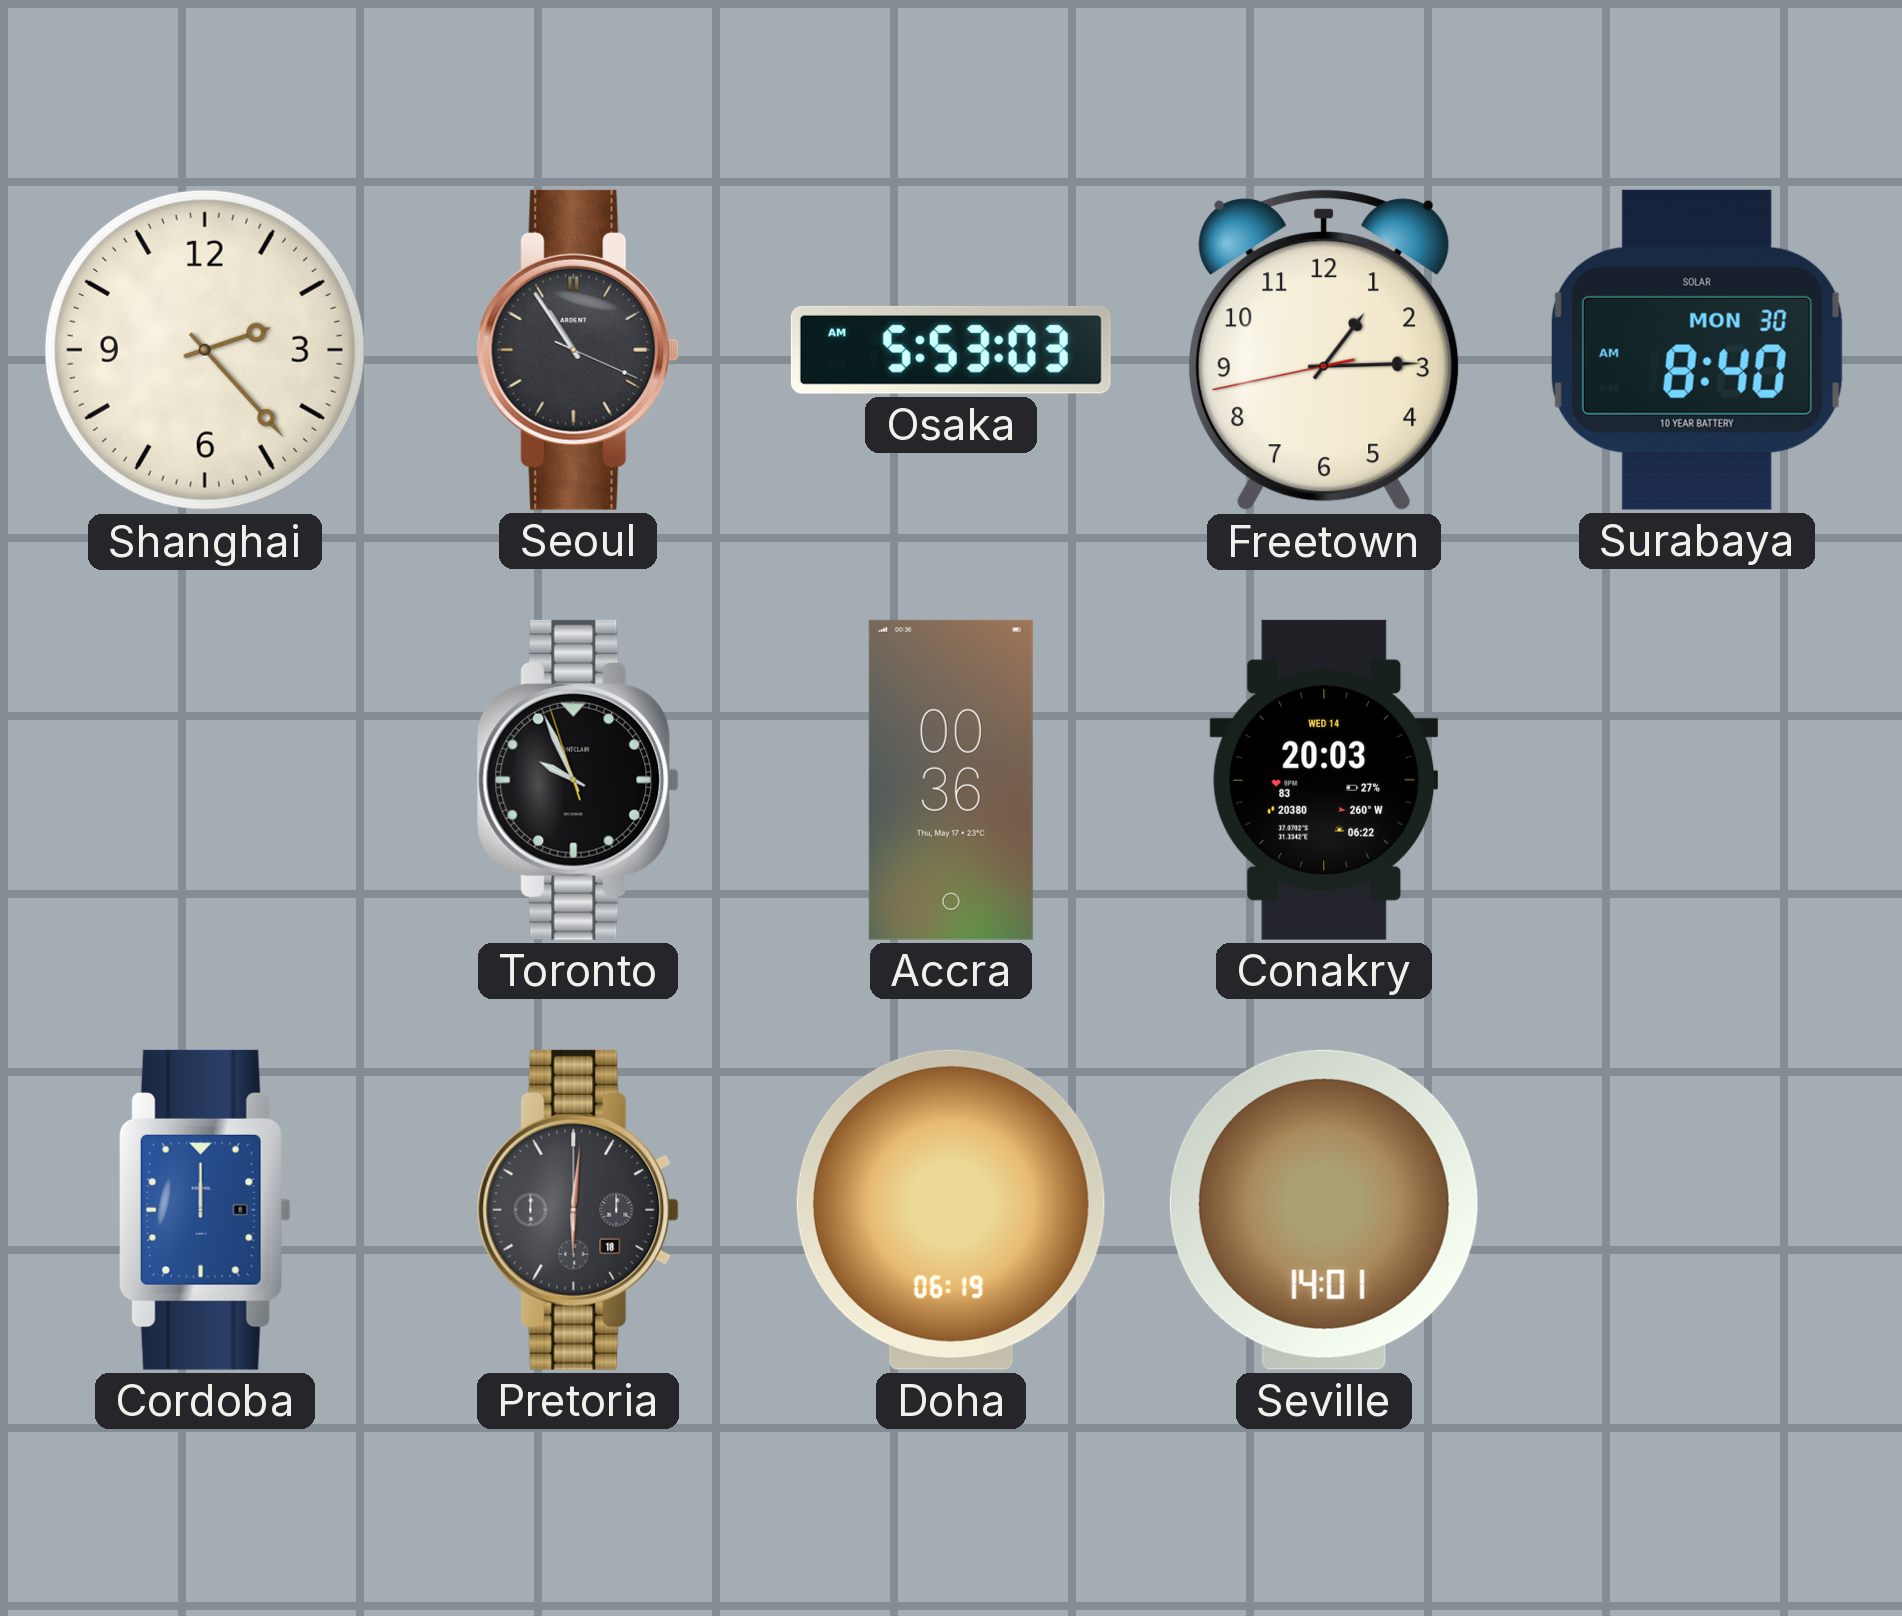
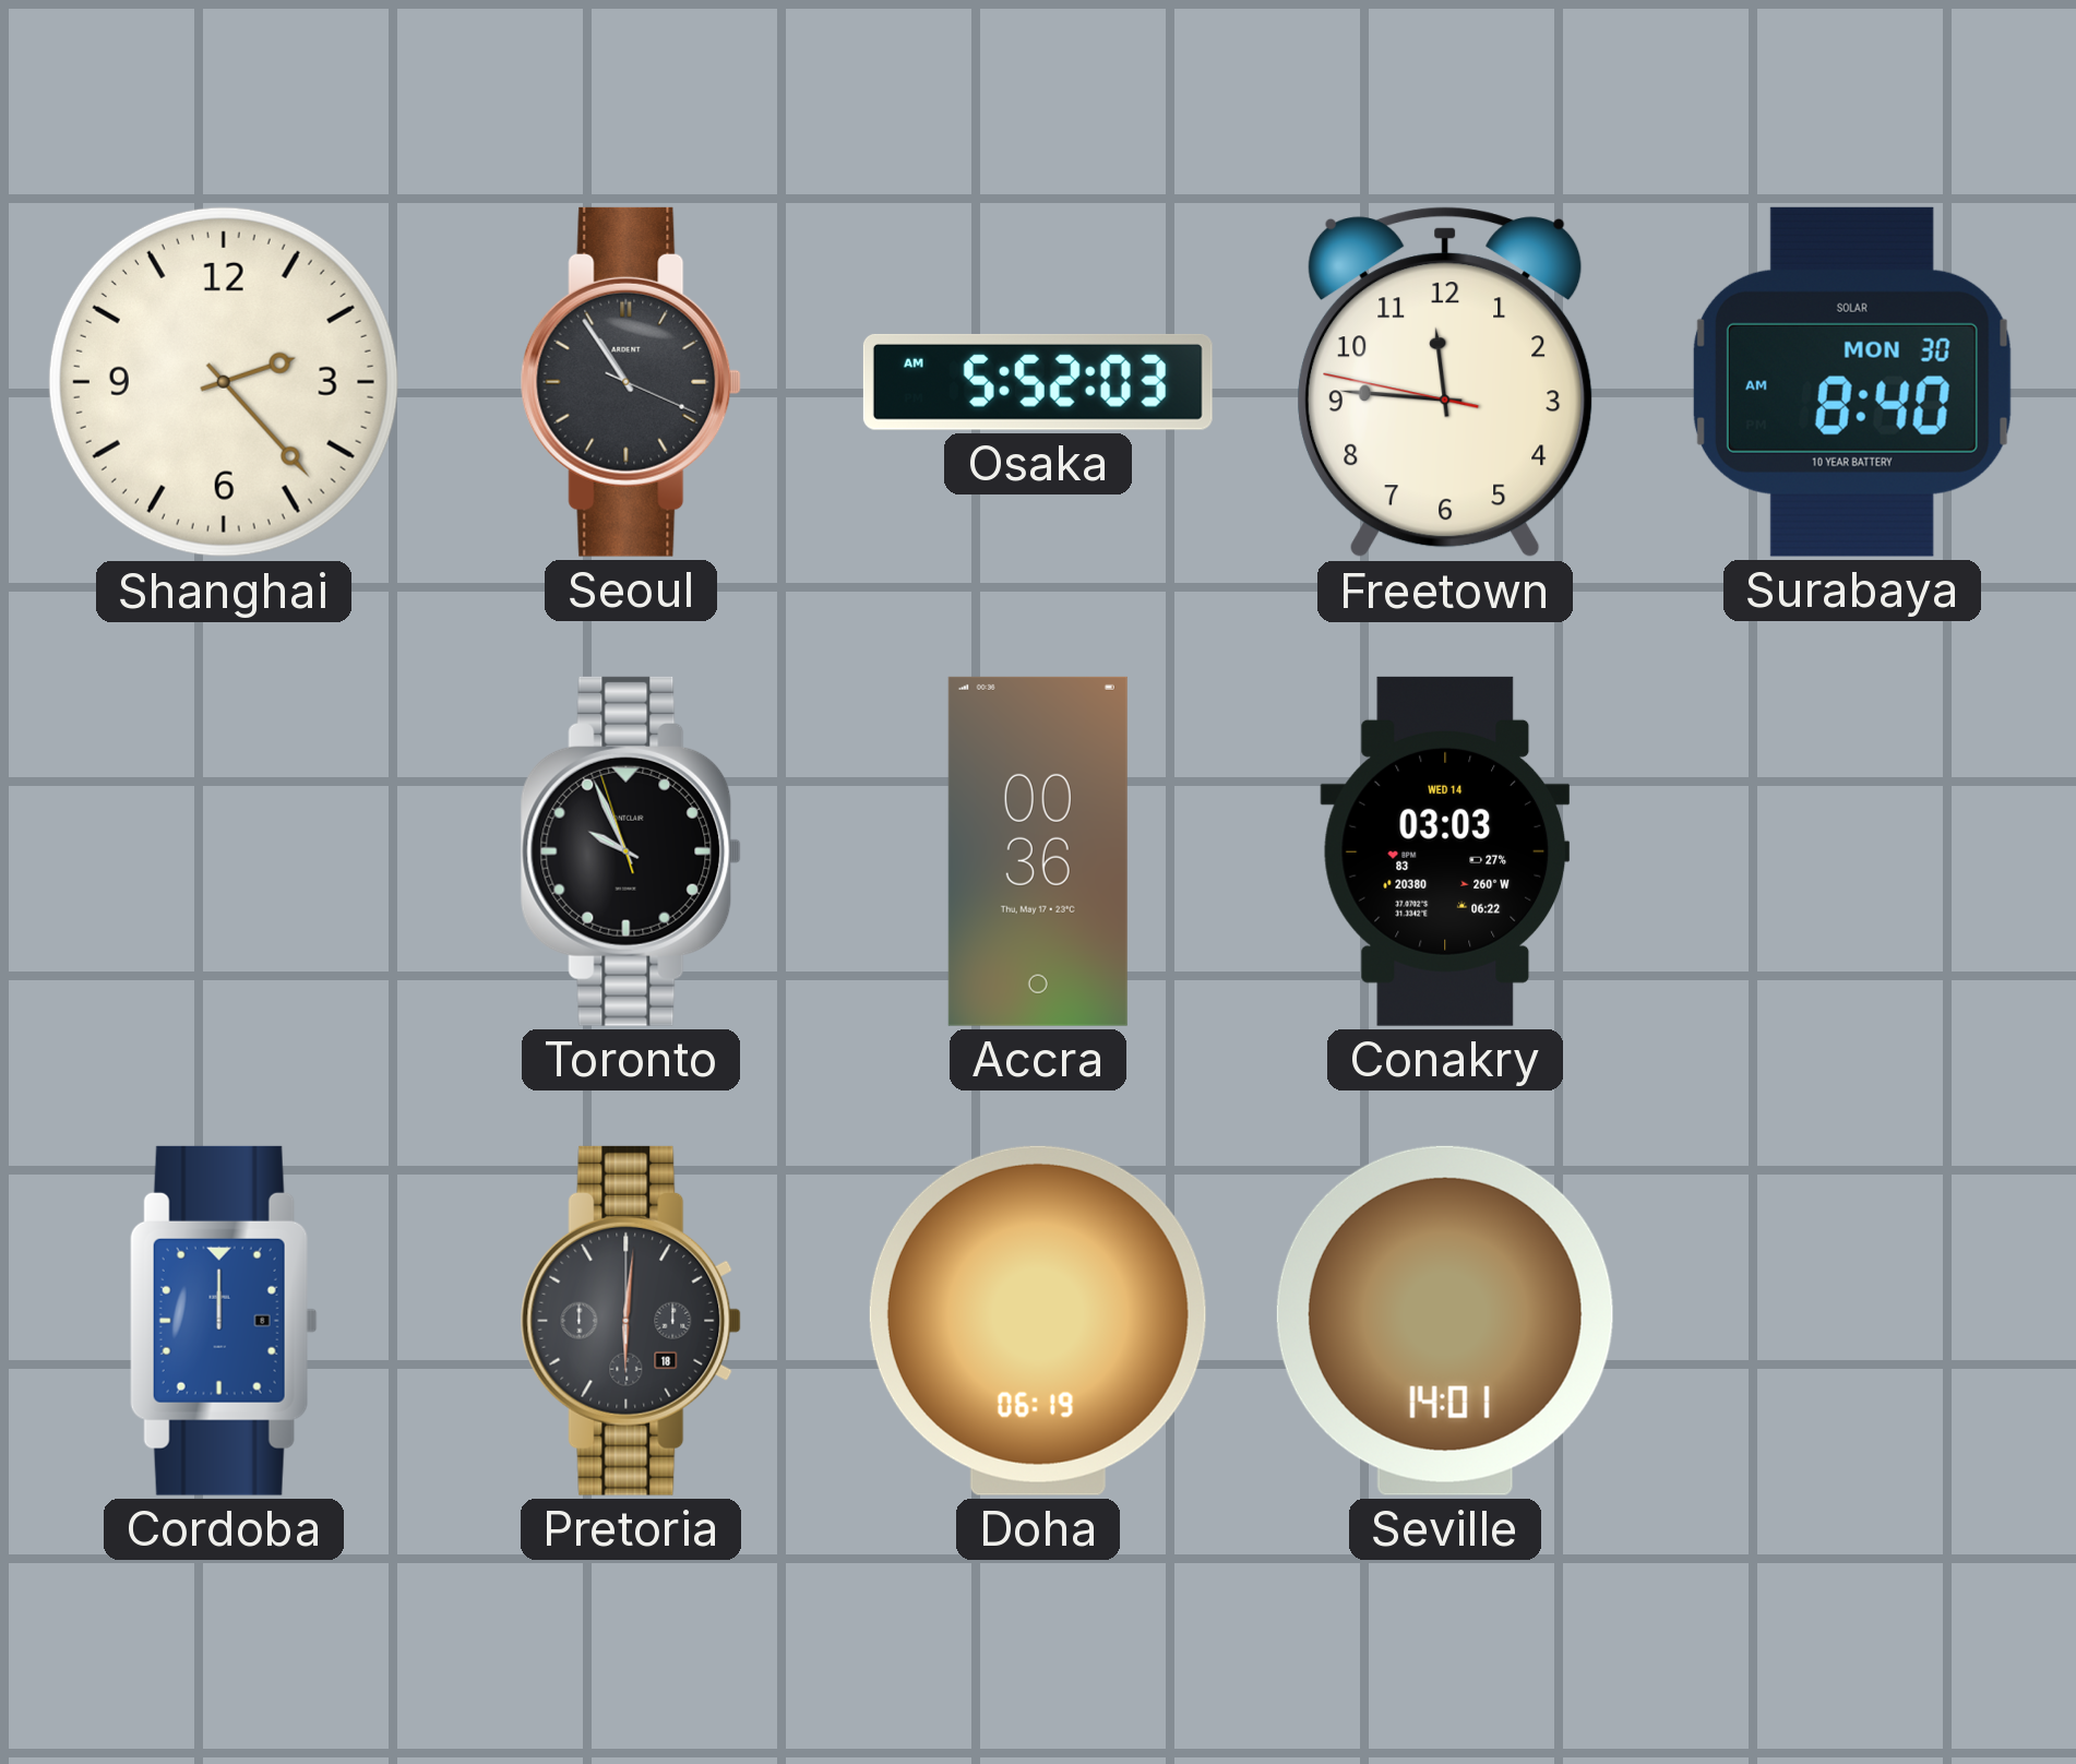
Osaka: 5:53 -> 5:52 (1038, 382)
Freetown: 1:14 -> 11:45 (1445, 382)
Conakry: 20:03 -> 03:03 (1445, 851)
